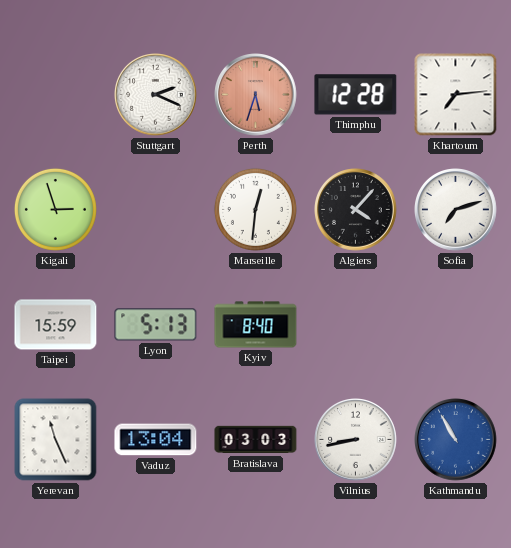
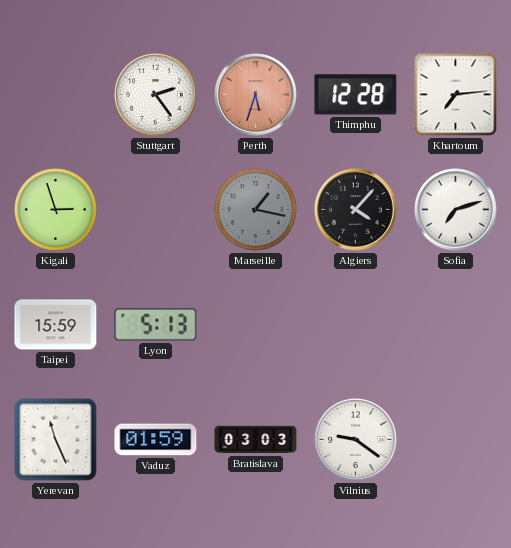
Stuttgart: 2:19 -> 2:24 (156, 95)
Marseille: 12:31 -> 1:17 (255, 209)
Marseille dial: white -> grey (255, 209)
Kyiv: 8:40 -> none (256, 325)
Vaduz: 13:04 -> 01:59 (156, 440)
Vilnius: 8:43 -> 9:21 (356, 440)
Kathmandu: 10:55 -> none (456, 440)
